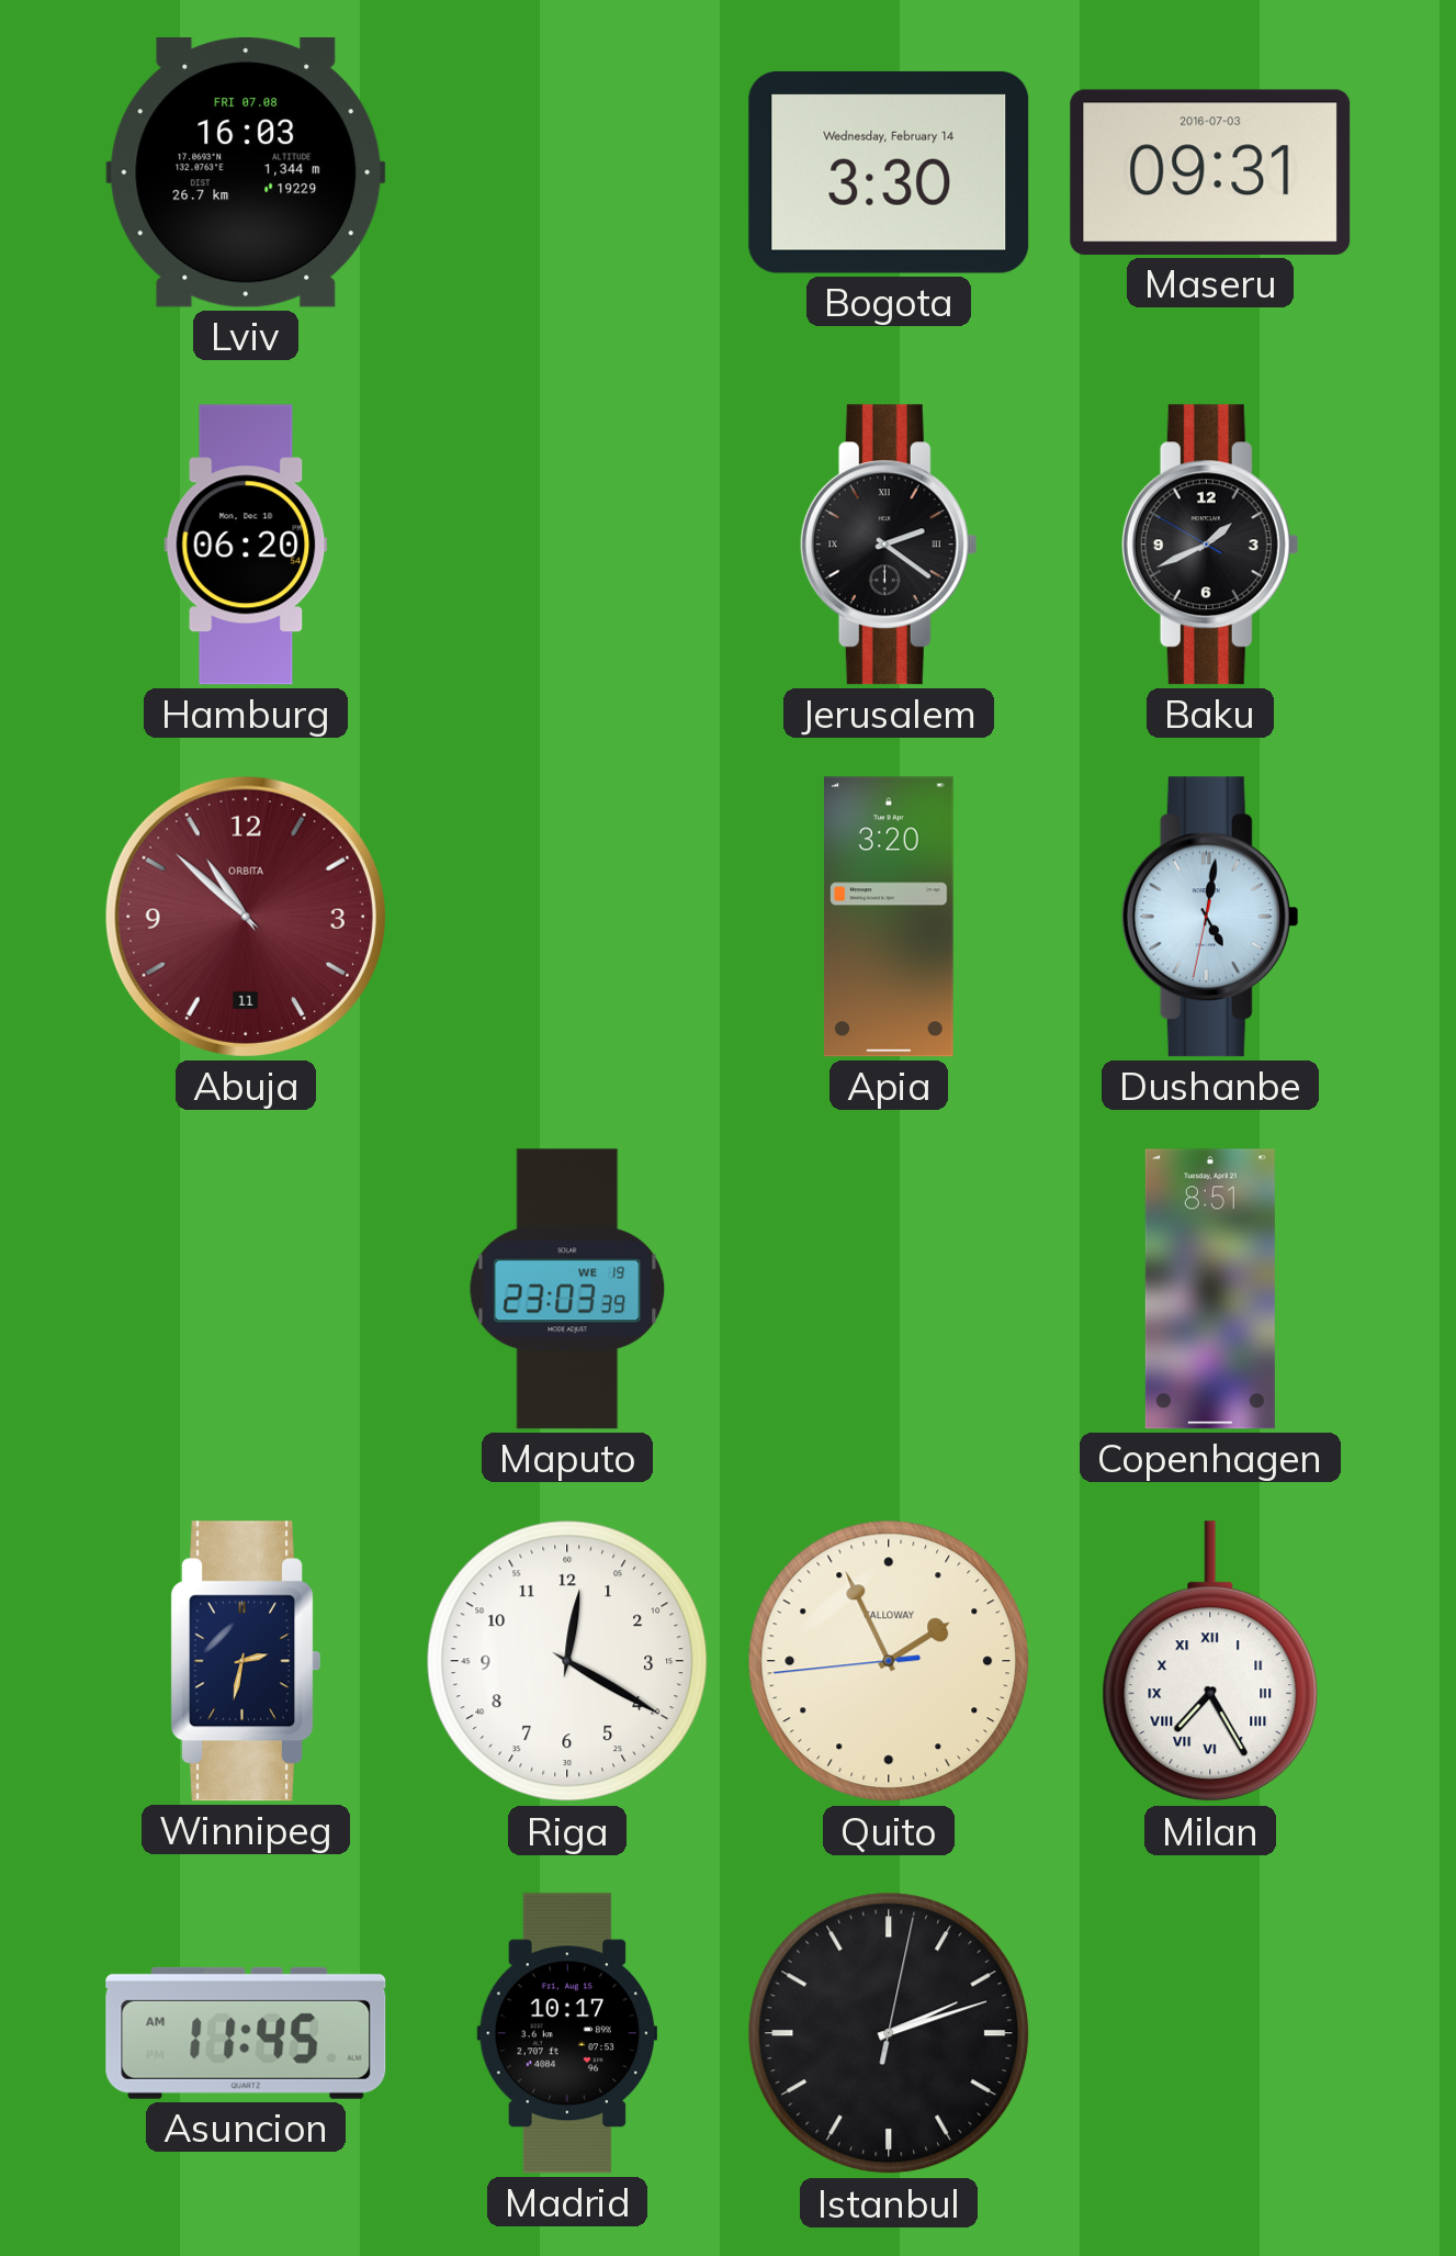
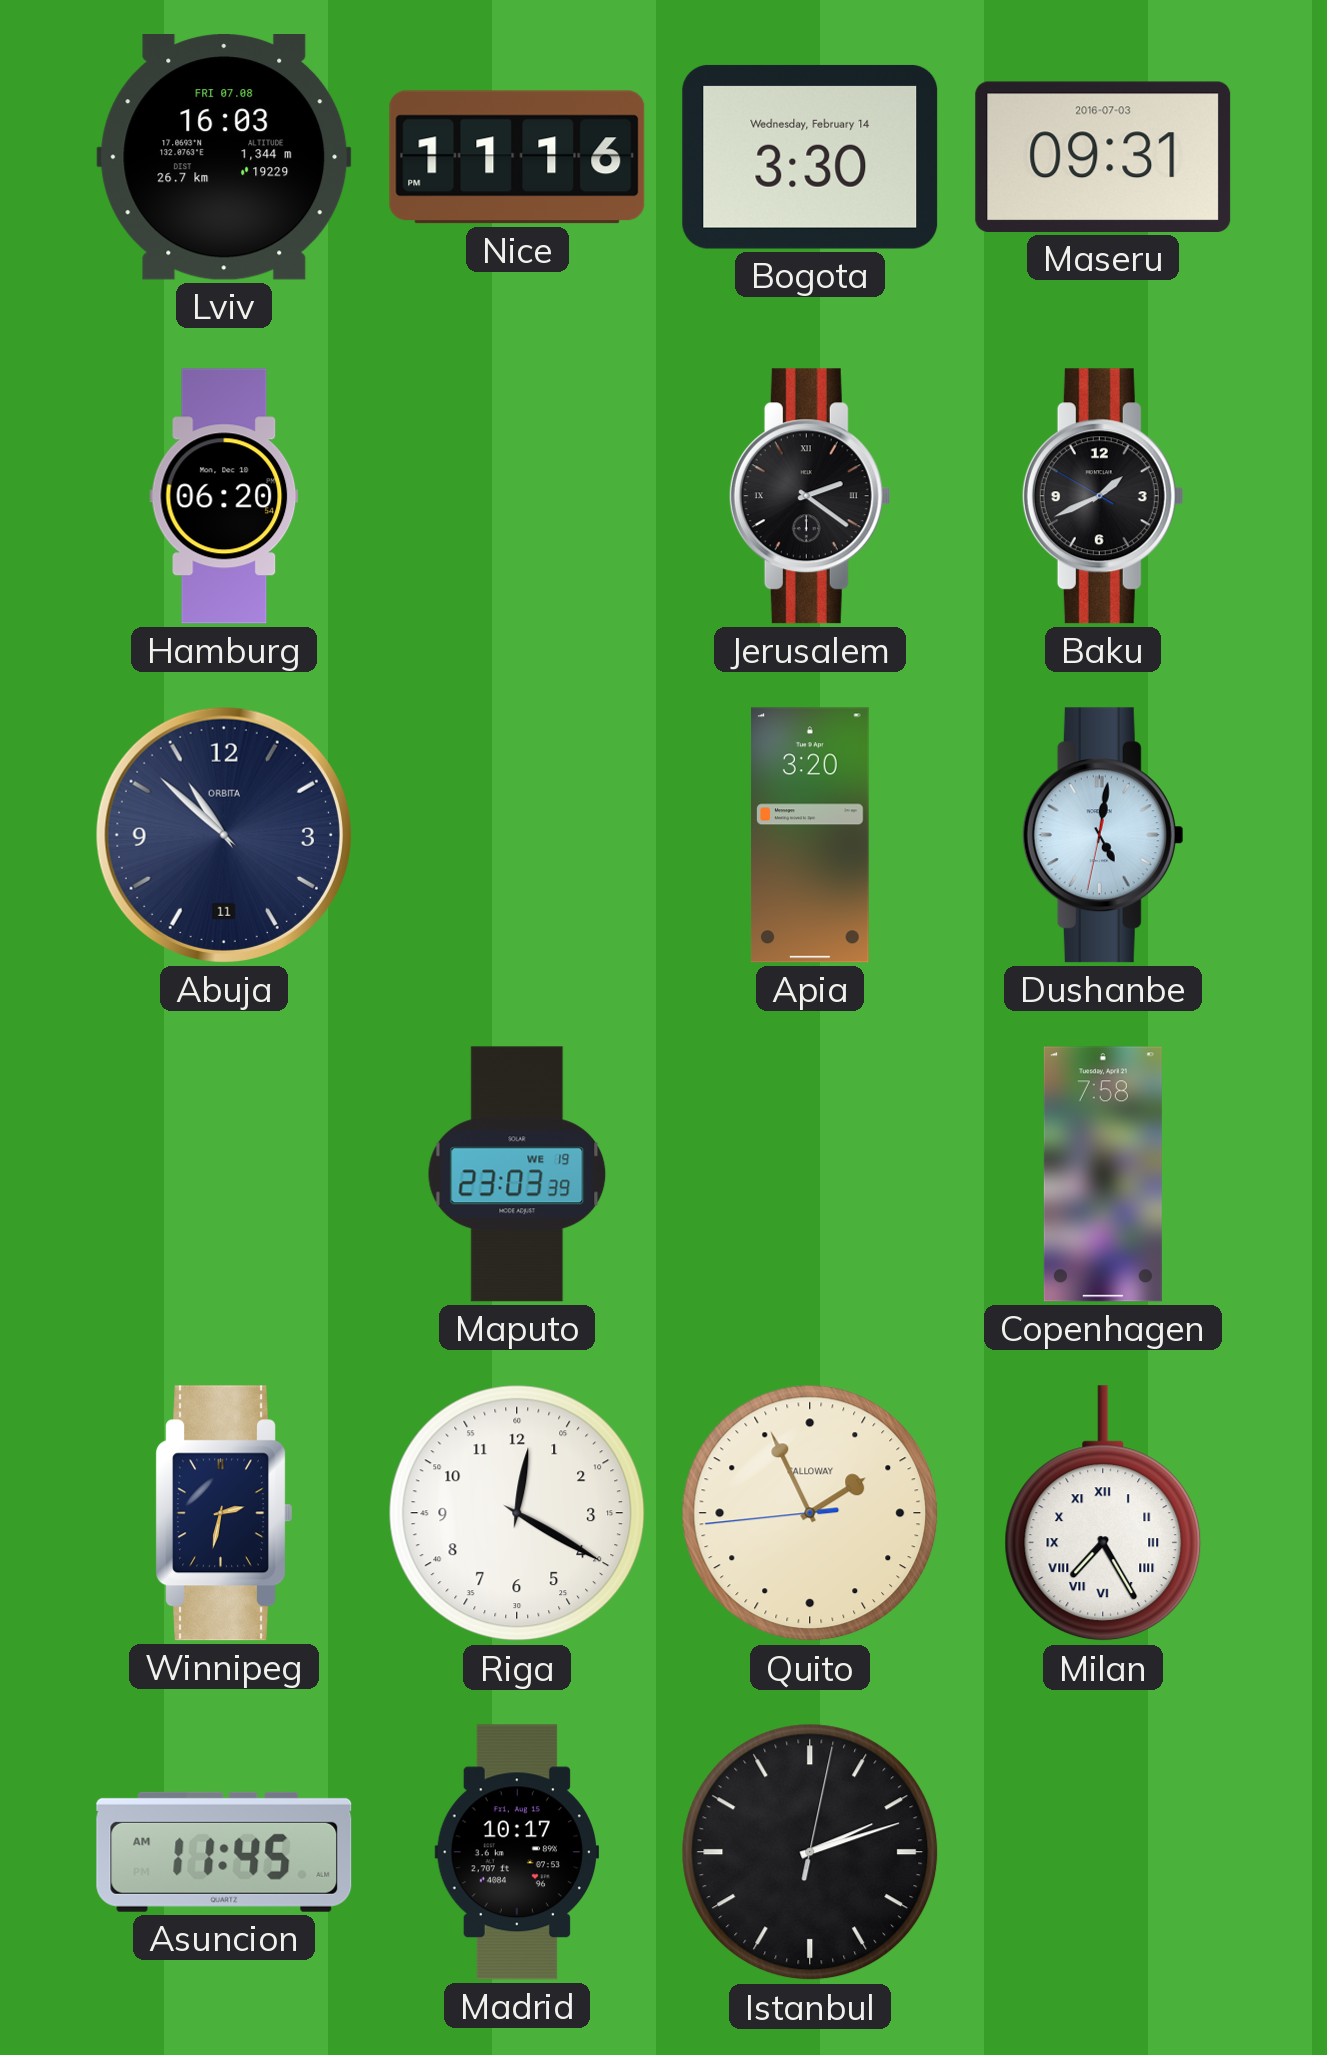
Nice: none -> 11:16 (517, 157)
Abuja dial: burgundy -> navy (224, 835)
Copenhagen: 8:51 -> 7:58 (1103, 1174)
